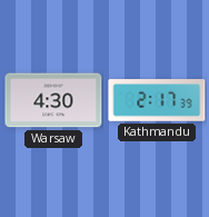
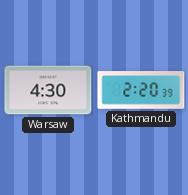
Kathmandu: 2:17 -> 2:20 (141, 90)
